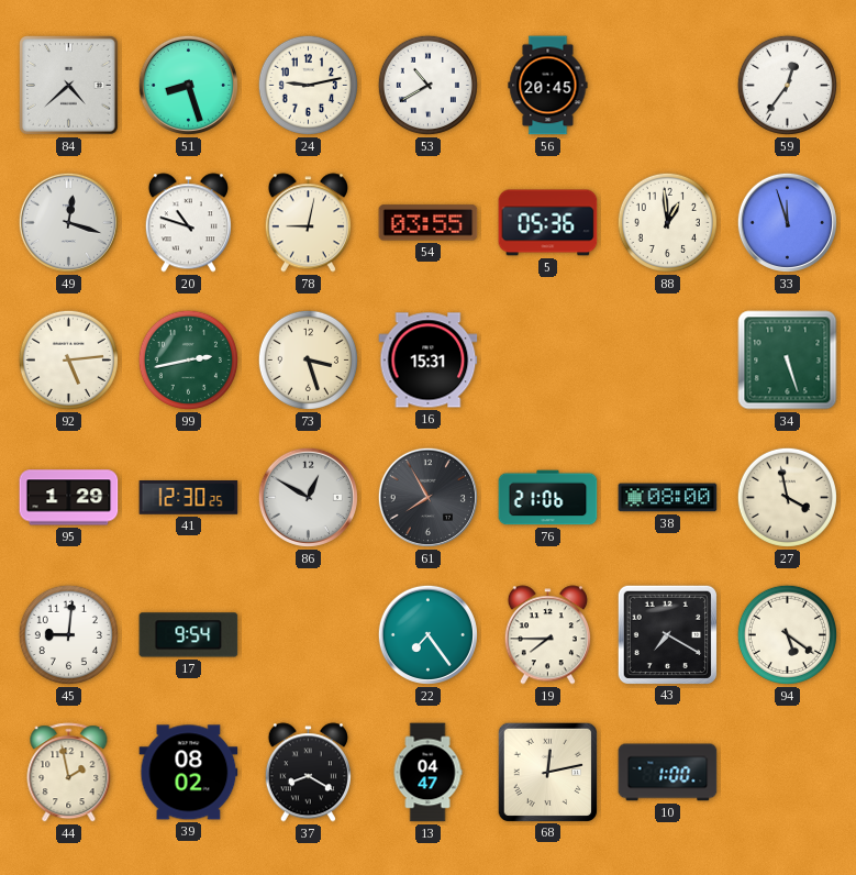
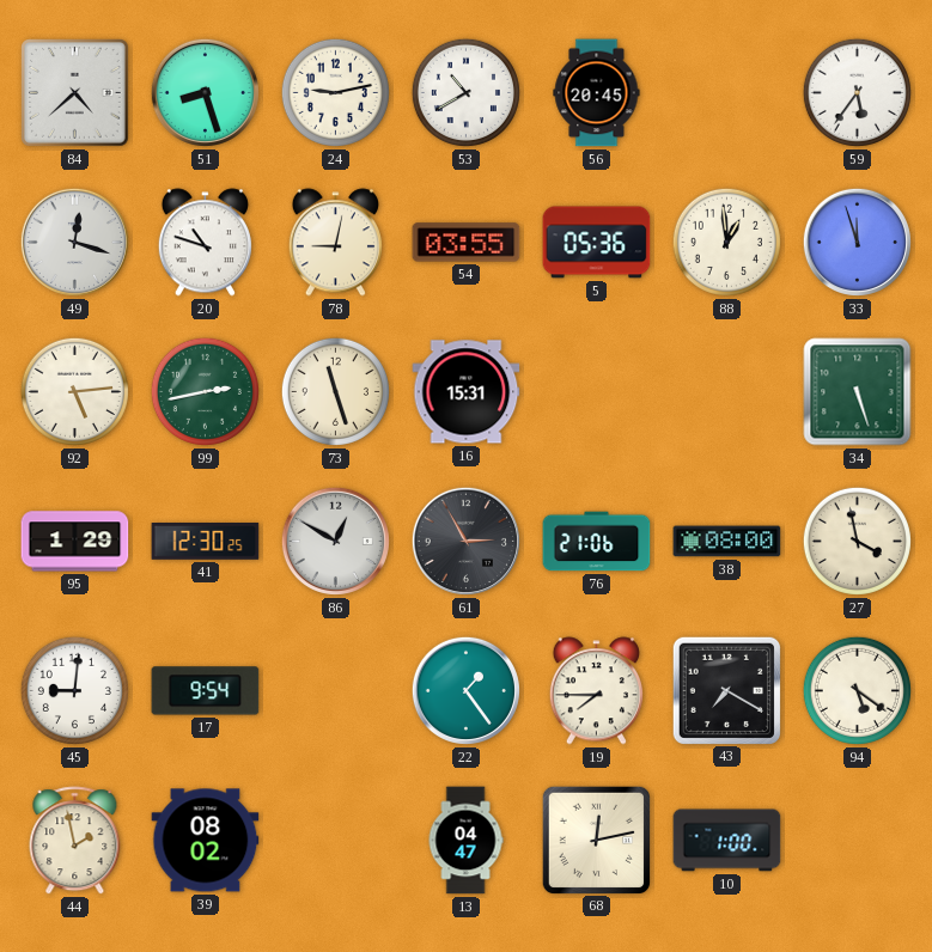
59: 12:36 -> 5:36 (857, 92)
73: 3:27 -> 11:27 (335, 391)
61: 7:55 -> 2:55 (465, 541)
22: 7:24 -> 1:24 (465, 690)
37: 8:20 -> none (308, 773)
